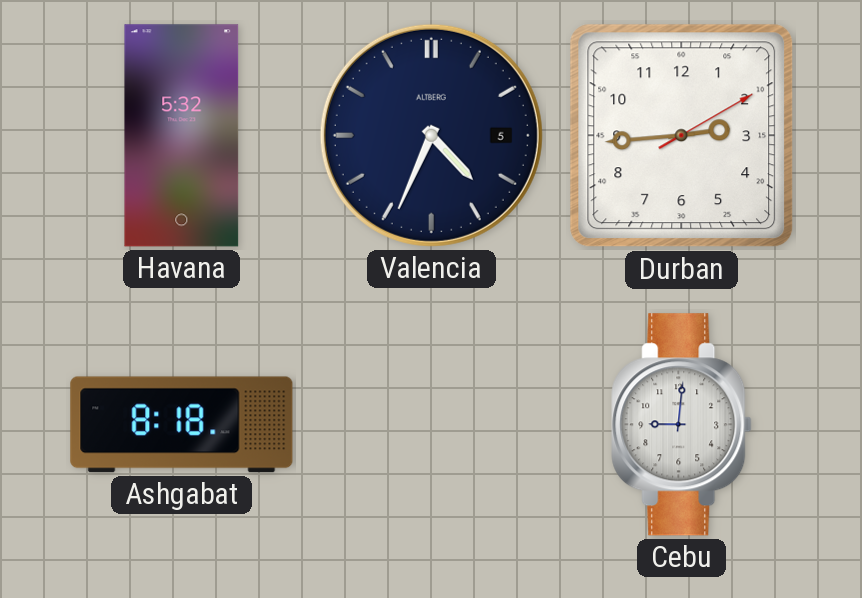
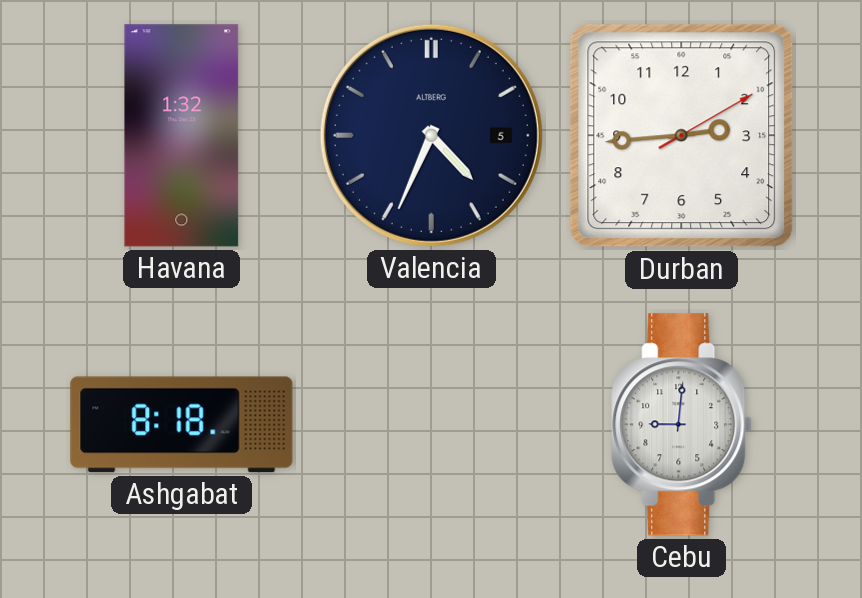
Havana: 5:32 -> 1:32 (182, 136)
